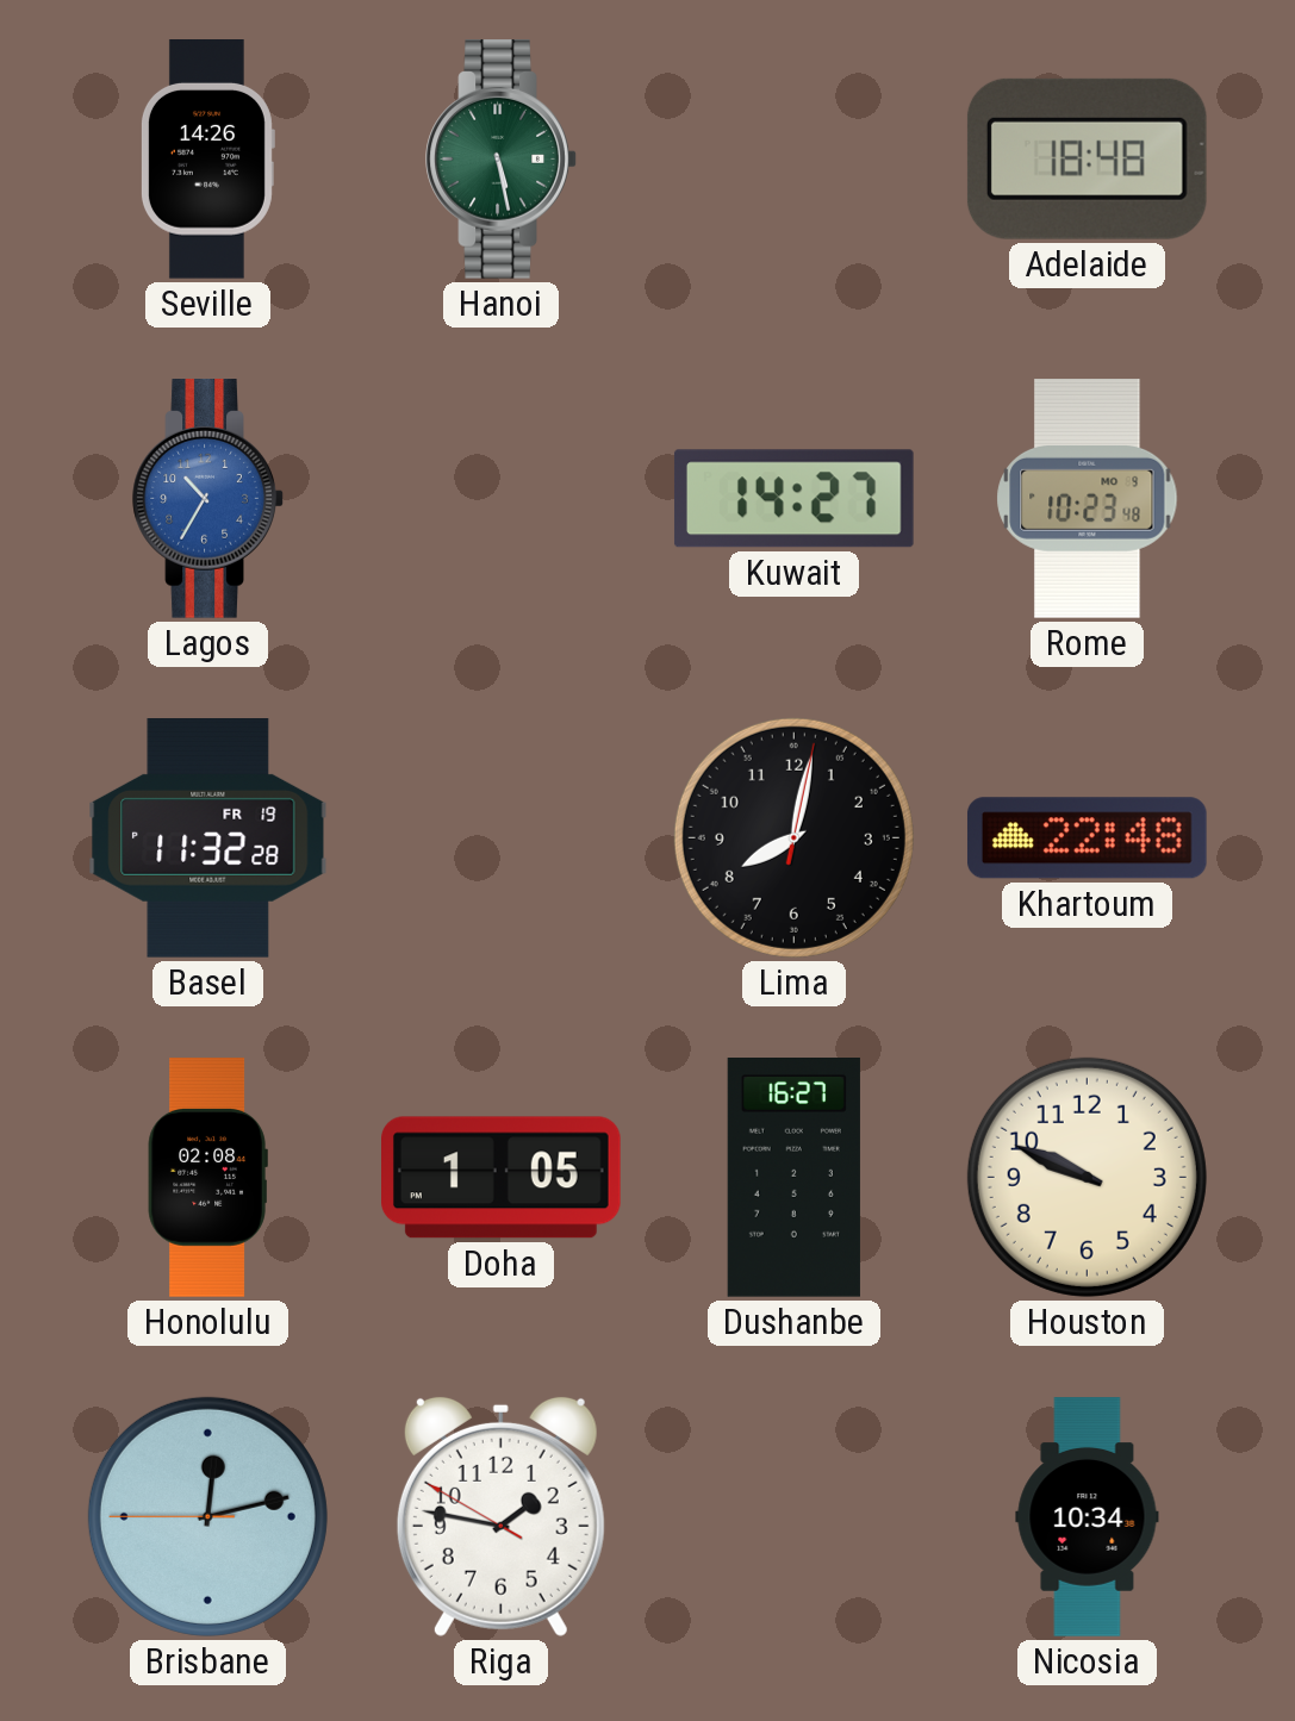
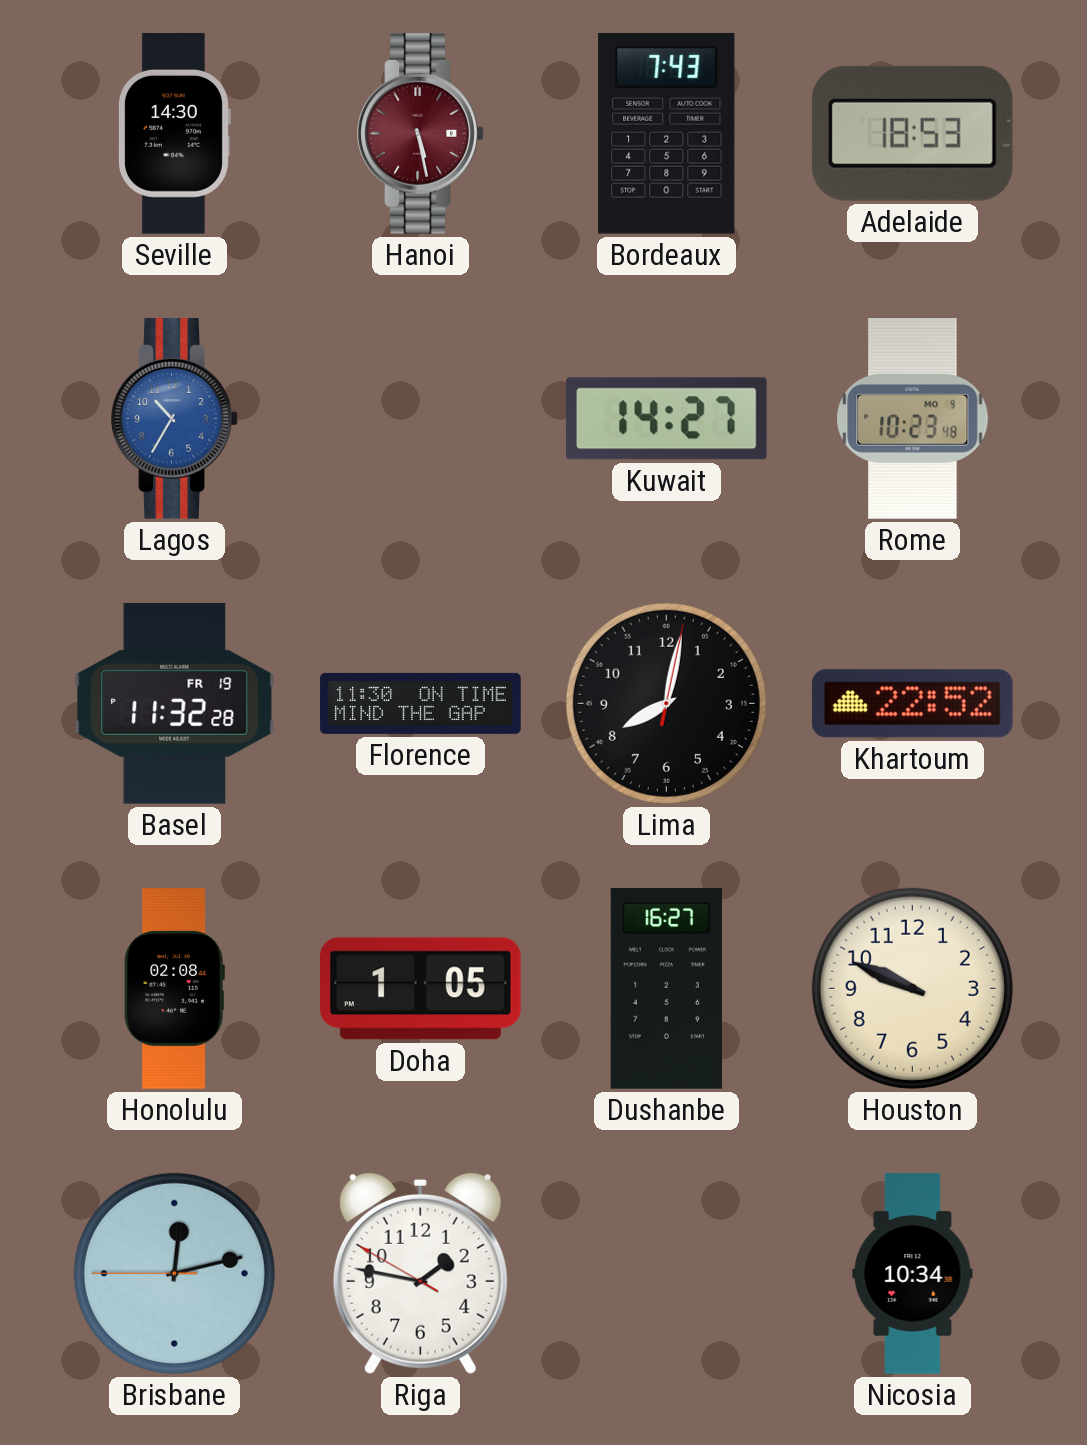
Seville: 14:26 -> 14:30 (174, 134)
Hanoi dial: green -> burgundy (421, 134)
Bordeaux: none -> 7:43 (667, 133)
Adelaide: 18:48 -> 18:53 (912, 133)
Florence: none -> 11:30 (421, 703)
Khartoum: 22:48 -> 22:52 (912, 704)
